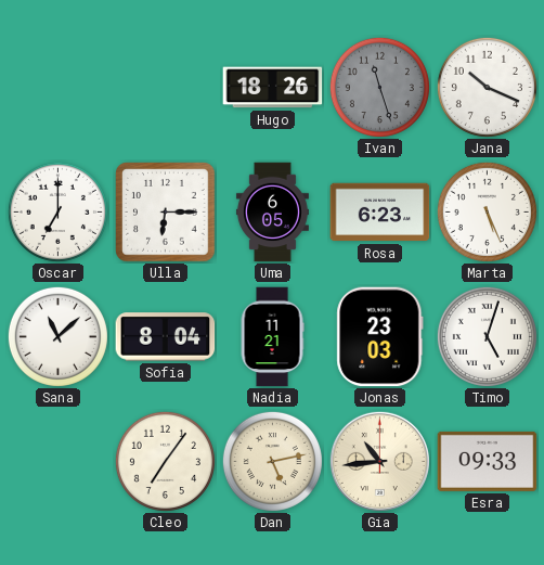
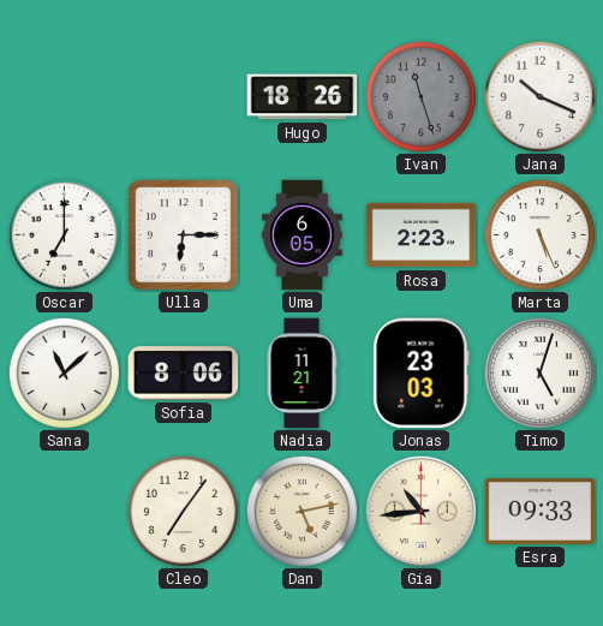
Rosa: 6:23 -> 2:23 (422, 236)
Sofia: 8:04 -> 8:06 (184, 374)
